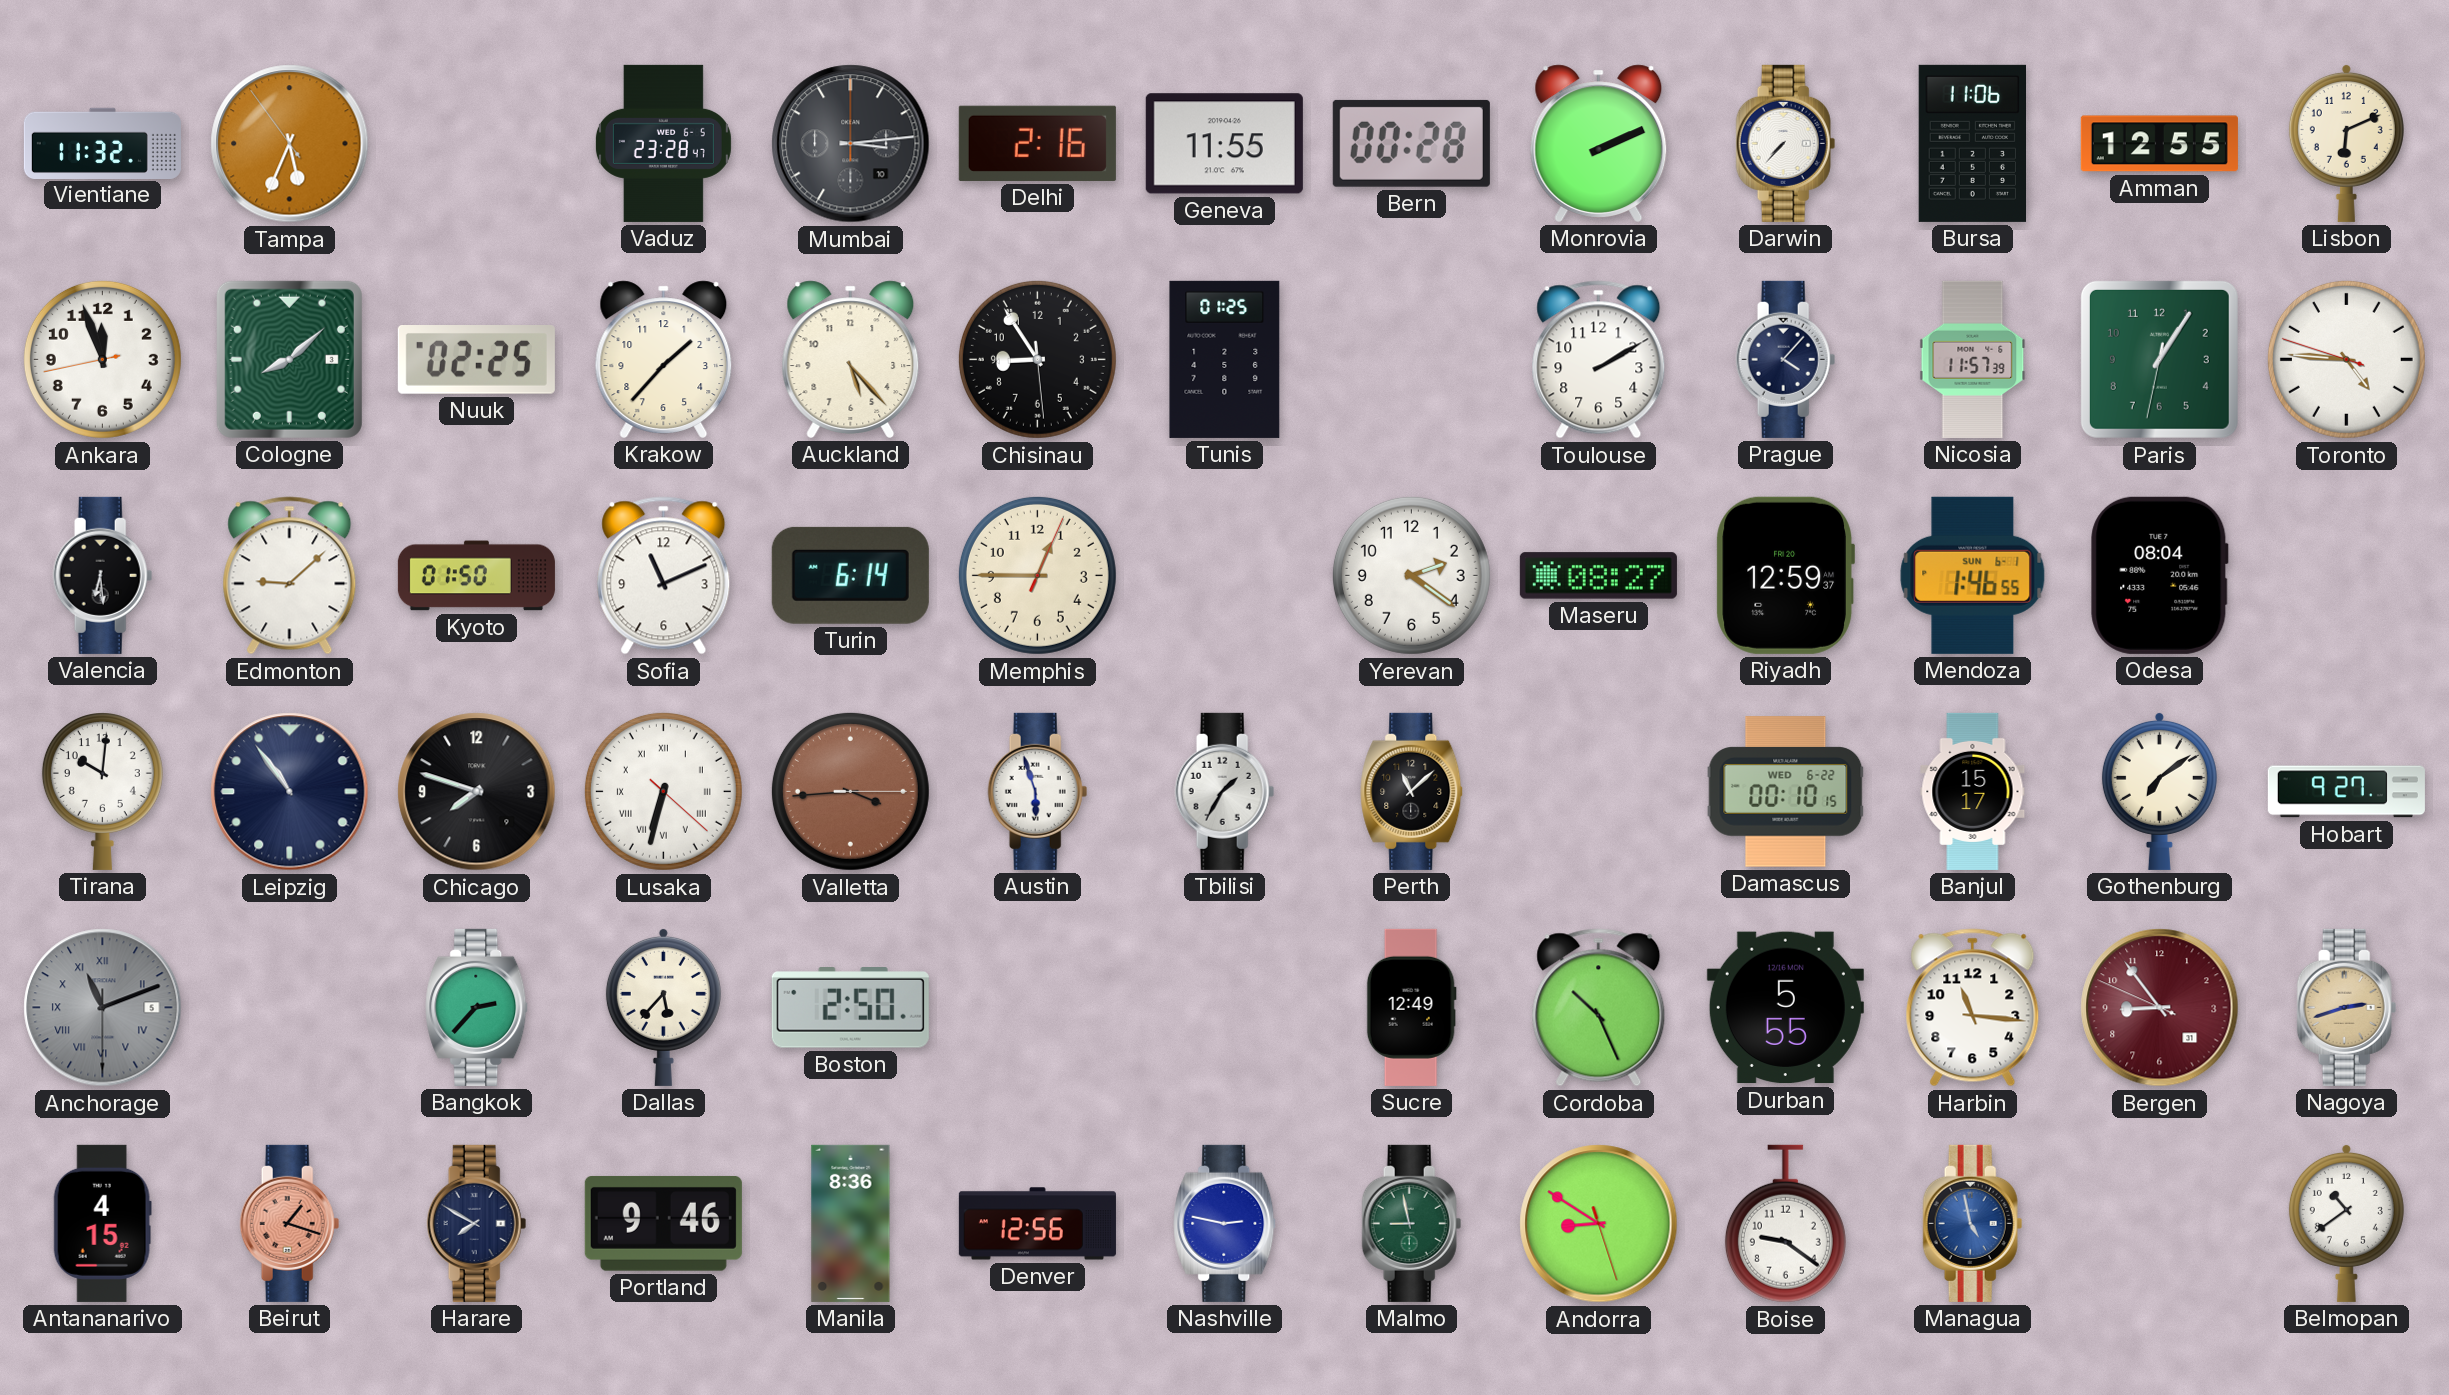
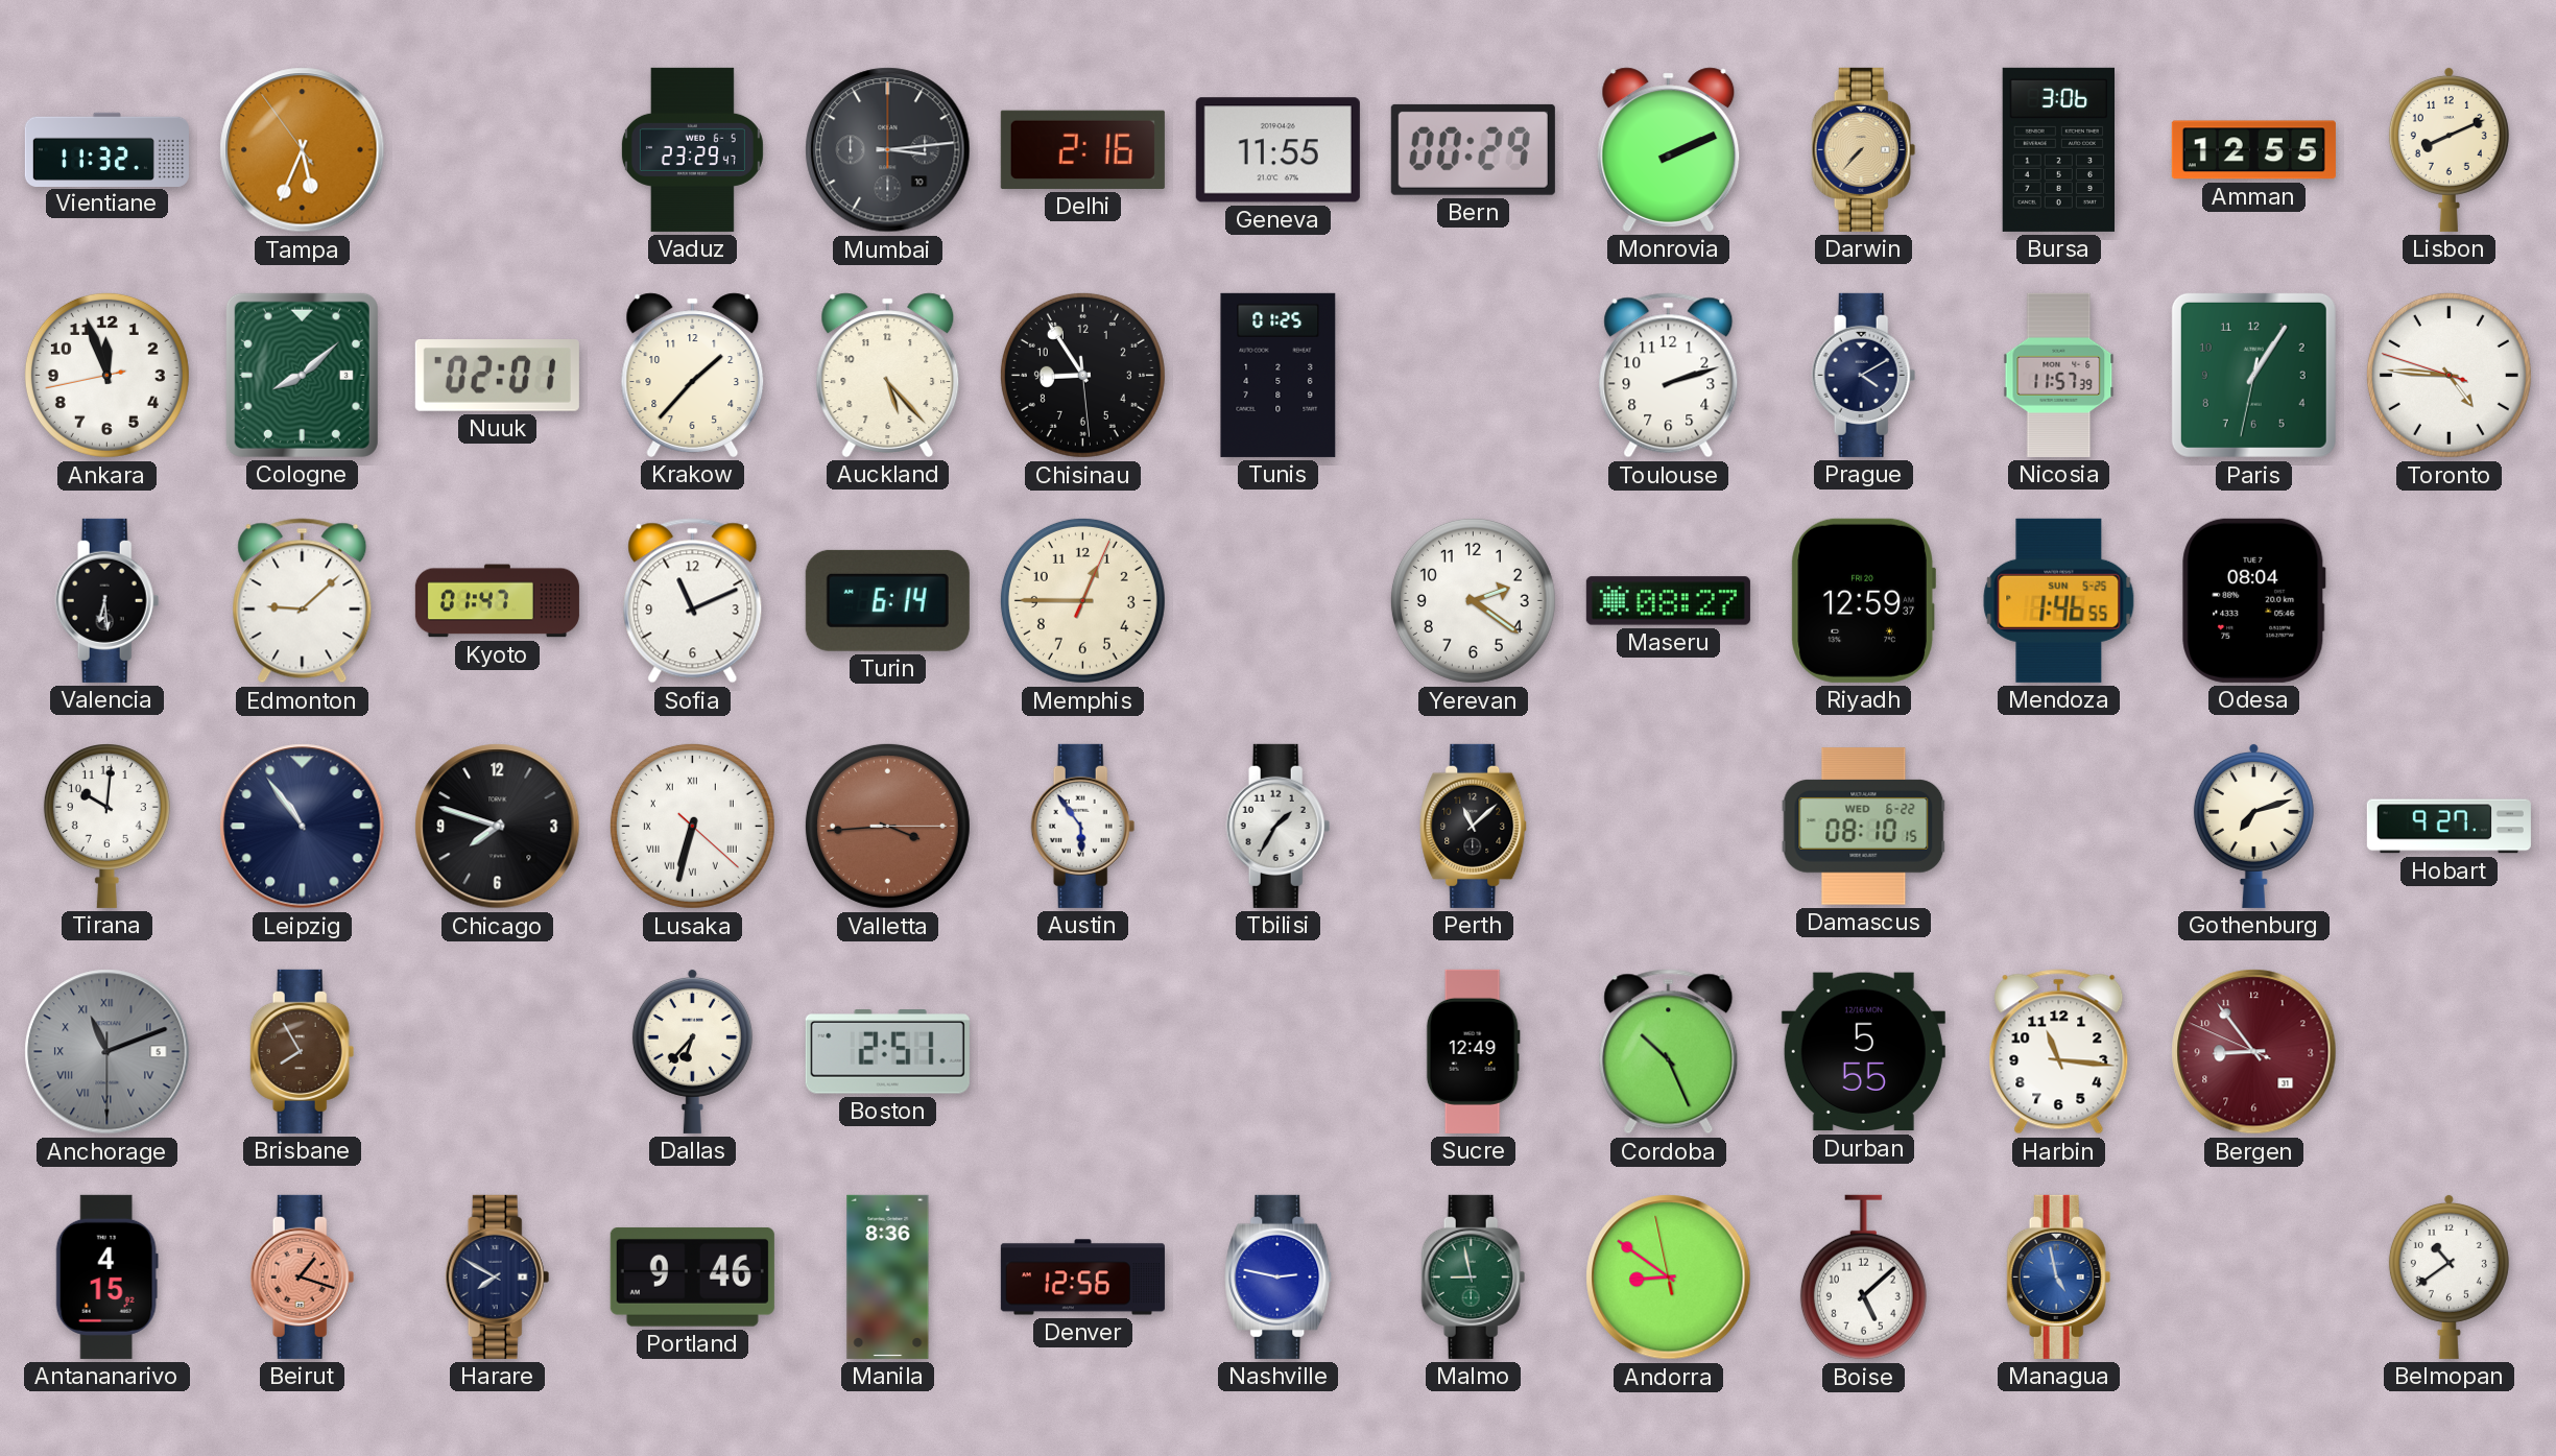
Vaduz: 23:28 -> 23:29 (692, 149)
Bern: 00:28 -> 00:29 (1473, 149)
Darwin dial: white -> champagne (1864, 149)
Bursa: 11:06 -> 3:06 (2058, 149)
Lisbon: 6:11 -> 8:11 (2448, 149)
Nuuk: 02:25 -> 02:01 (497, 376)
Toulouse: 2:10 -> 2:12 (1669, 376)
Prague: 4:07 -> 4:10 (1864, 375)
Kyoto: 01:50 -> 01:47 (497, 601)
Mendoza date: SUN 6-1 -> SUN 5-25 (2059, 600)
Austin: 5:57 -> 5:54 (1083, 826)
Damascus: 00:10 -> 08:10 (1864, 827)
Banjul: 15:17 -> none (1973, 791)
Gothenburg: 7:09 -> 7:12 (2253, 826)
Brisbane: none -> 7:55 (303, 1051)
Bangkok: 2:37 -> none (477, 1007)
Dallas: 5:37 -> 6:37 (692, 1051)
Boston: 2:50 -> 2:51 (887, 1052)
Nagoya: 2:42 -> none (2347, 1007)
Andorra: 8:50:27 -> 8:50:58 (1669, 1278)
Boise: 9:21 -> 5:08 (1863, 1278)
